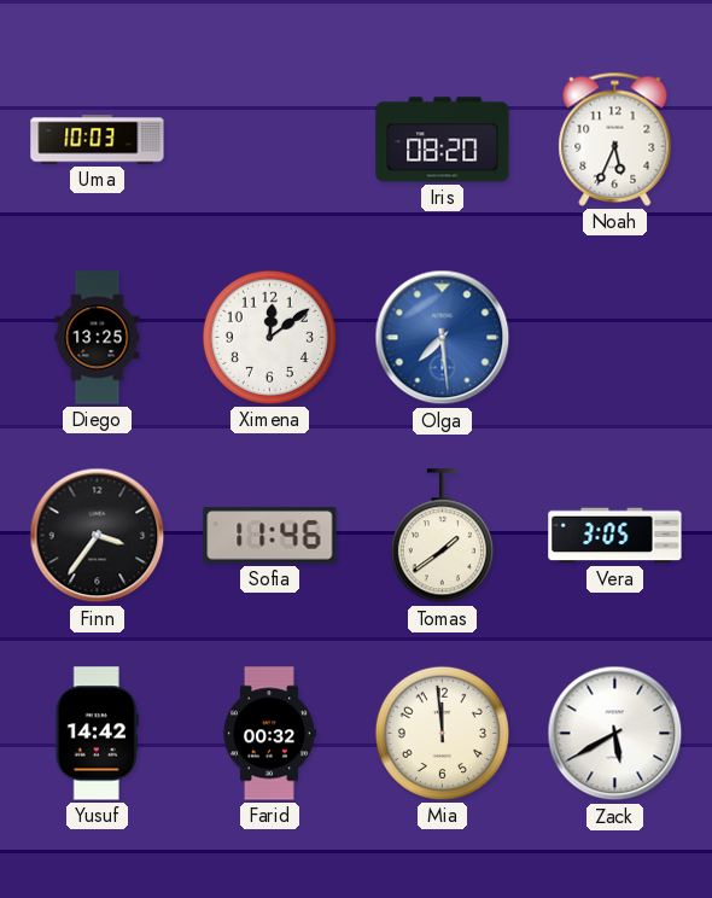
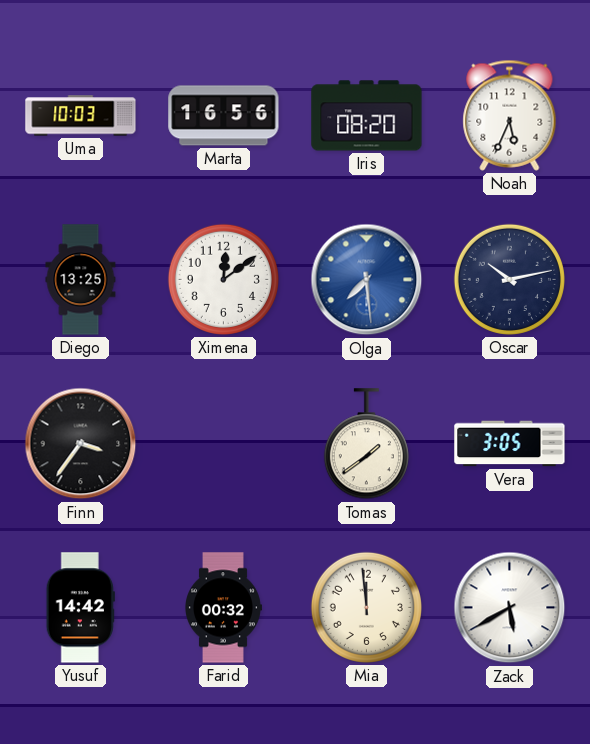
Marta: none -> 16:56 (224, 116)
Oscar: none -> 10:13 (509, 279)
Sofia: 11:46 -> none (270, 536)
